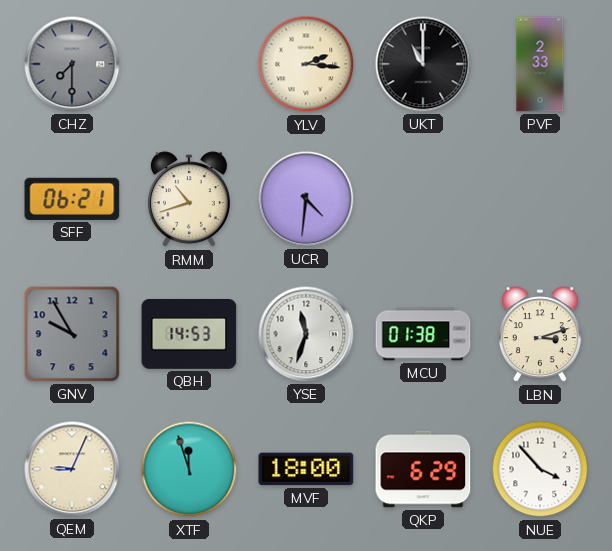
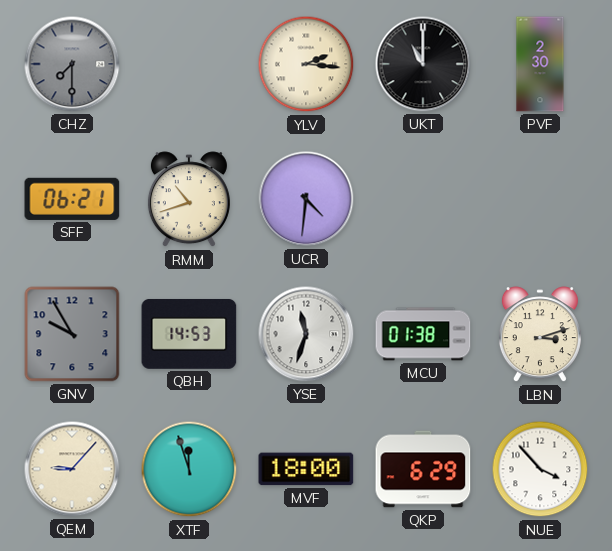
PVF: 2:33 -> 2:30 (540, 64)
QEM: 9:04 -> 9:07 (72, 469)
